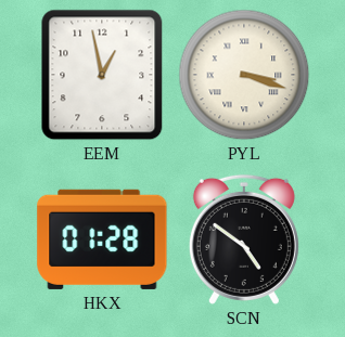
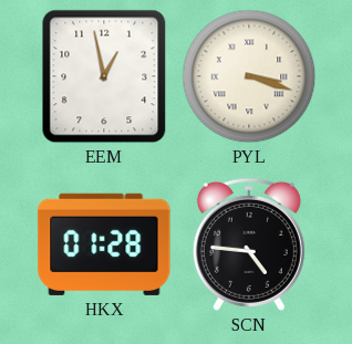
SCN: 4:51 -> 4:46 (249, 244)
